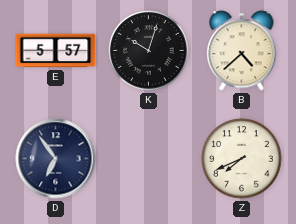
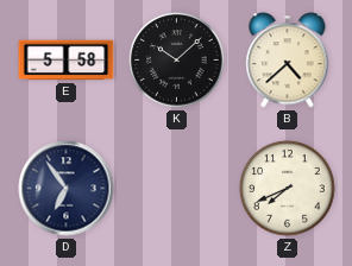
E: 5:57 -> 5:58 (67, 61)
K: 10:03 -> 10:08 (177, 61)
